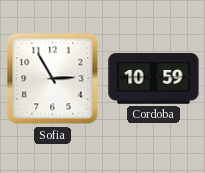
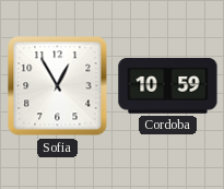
Sofia: 2:55 -> 12:55 (58, 86)
